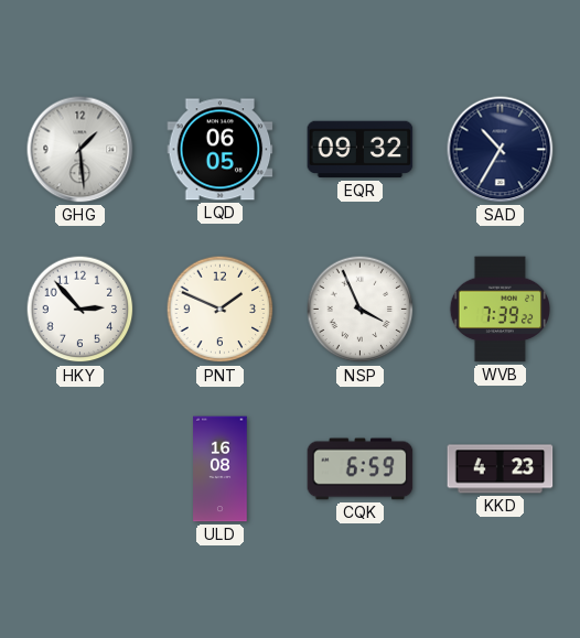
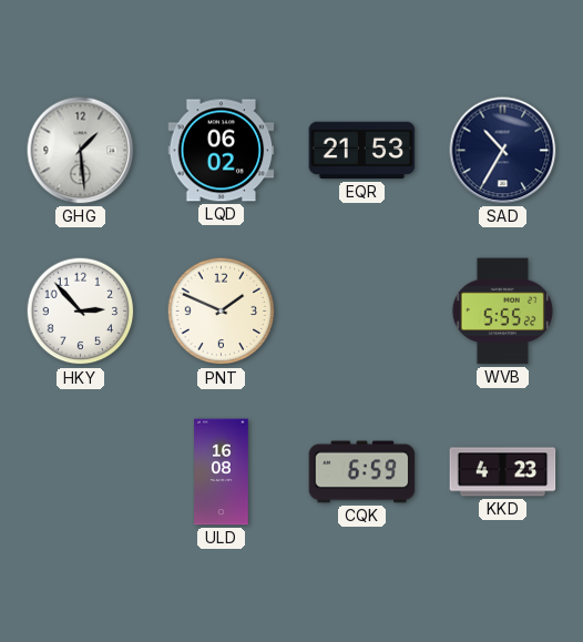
LQD: 06:05 -> 06:02 (222, 151)
EQR: 09:32 -> 21:53 (362, 151)
NSP: 3:56 -> none (361, 310)
WVB: 7:39 -> 5:55 (503, 312)
